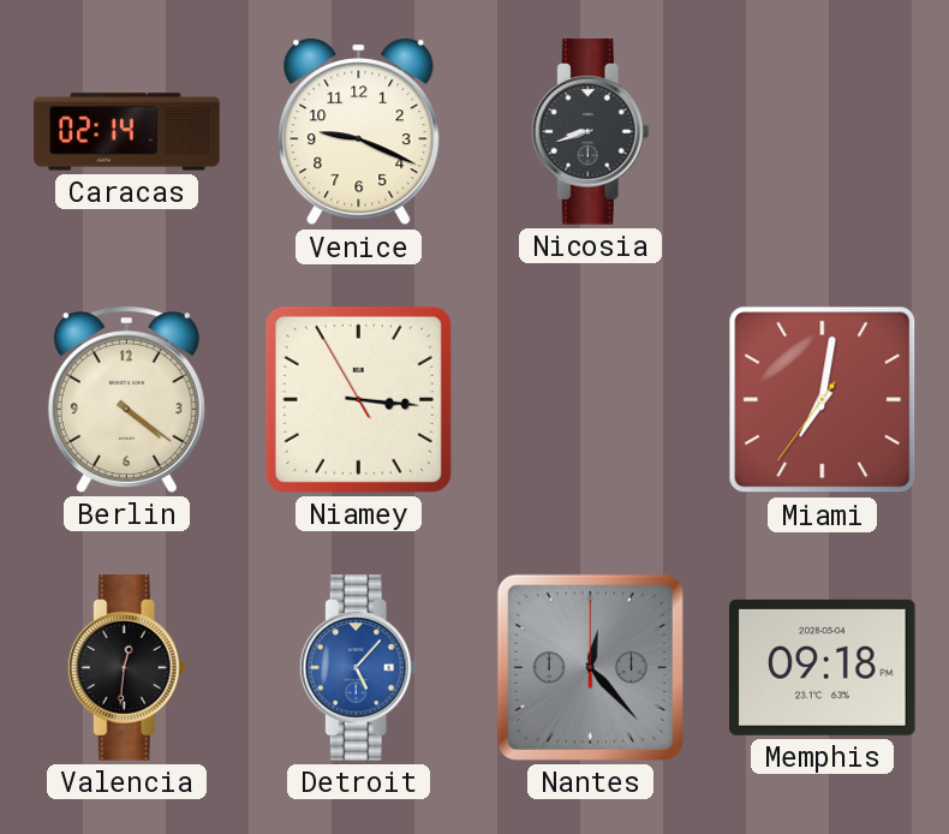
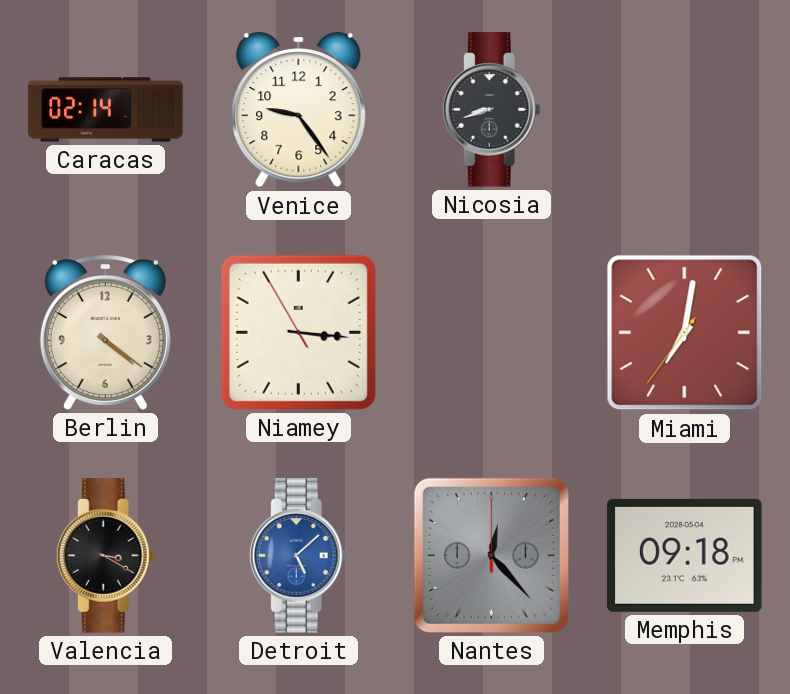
Venice: 9:19 -> 9:24 (299, 110)
Valencia: 12:31 -> 3:20 (105, 556)
Detroit: 5:07 -> 5:08 (298, 556)
